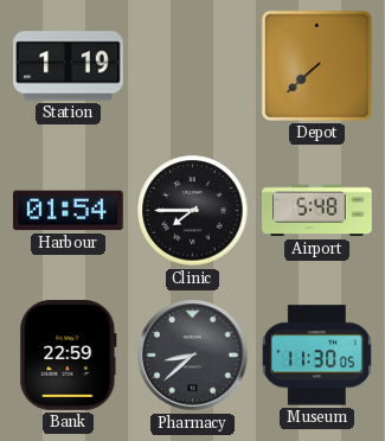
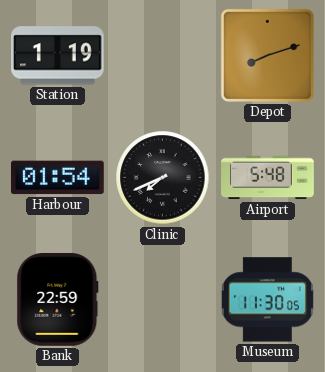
Depot: 7:38 -> 8:12 (267, 55)
Clinic: 7:45 -> 7:41 (163, 178)
Pharmacy: 8:38 -> none (193, 356)
